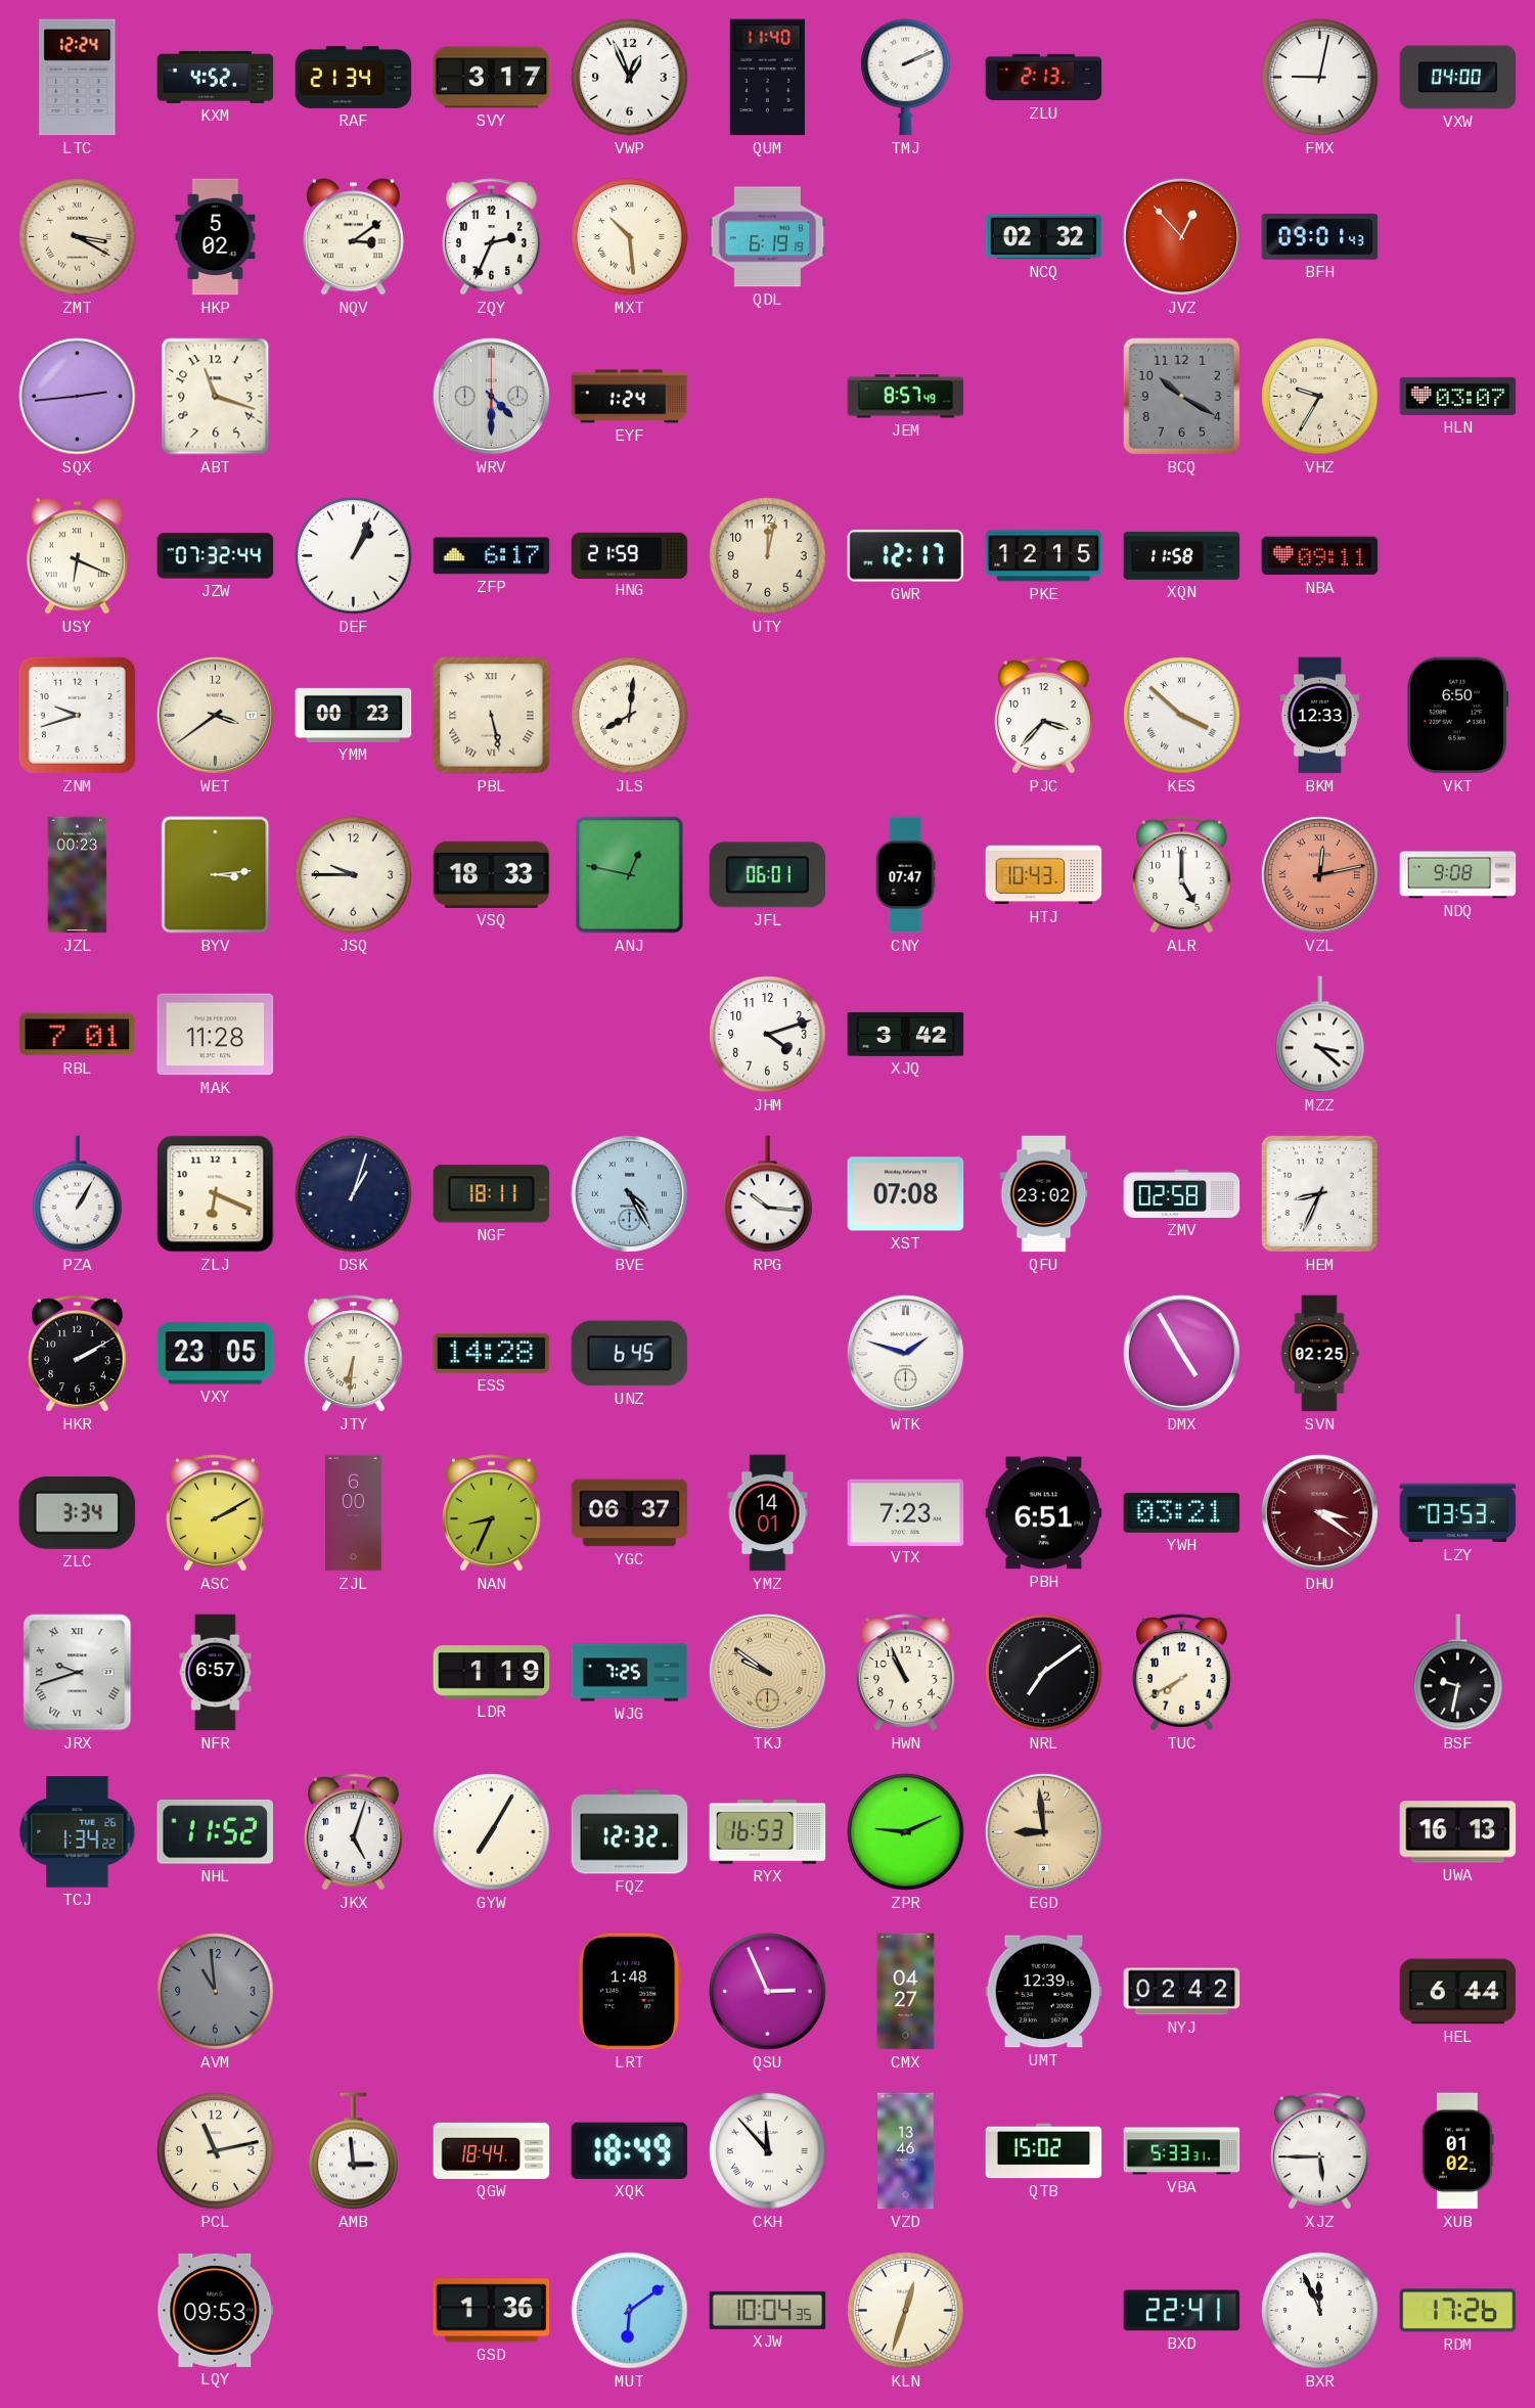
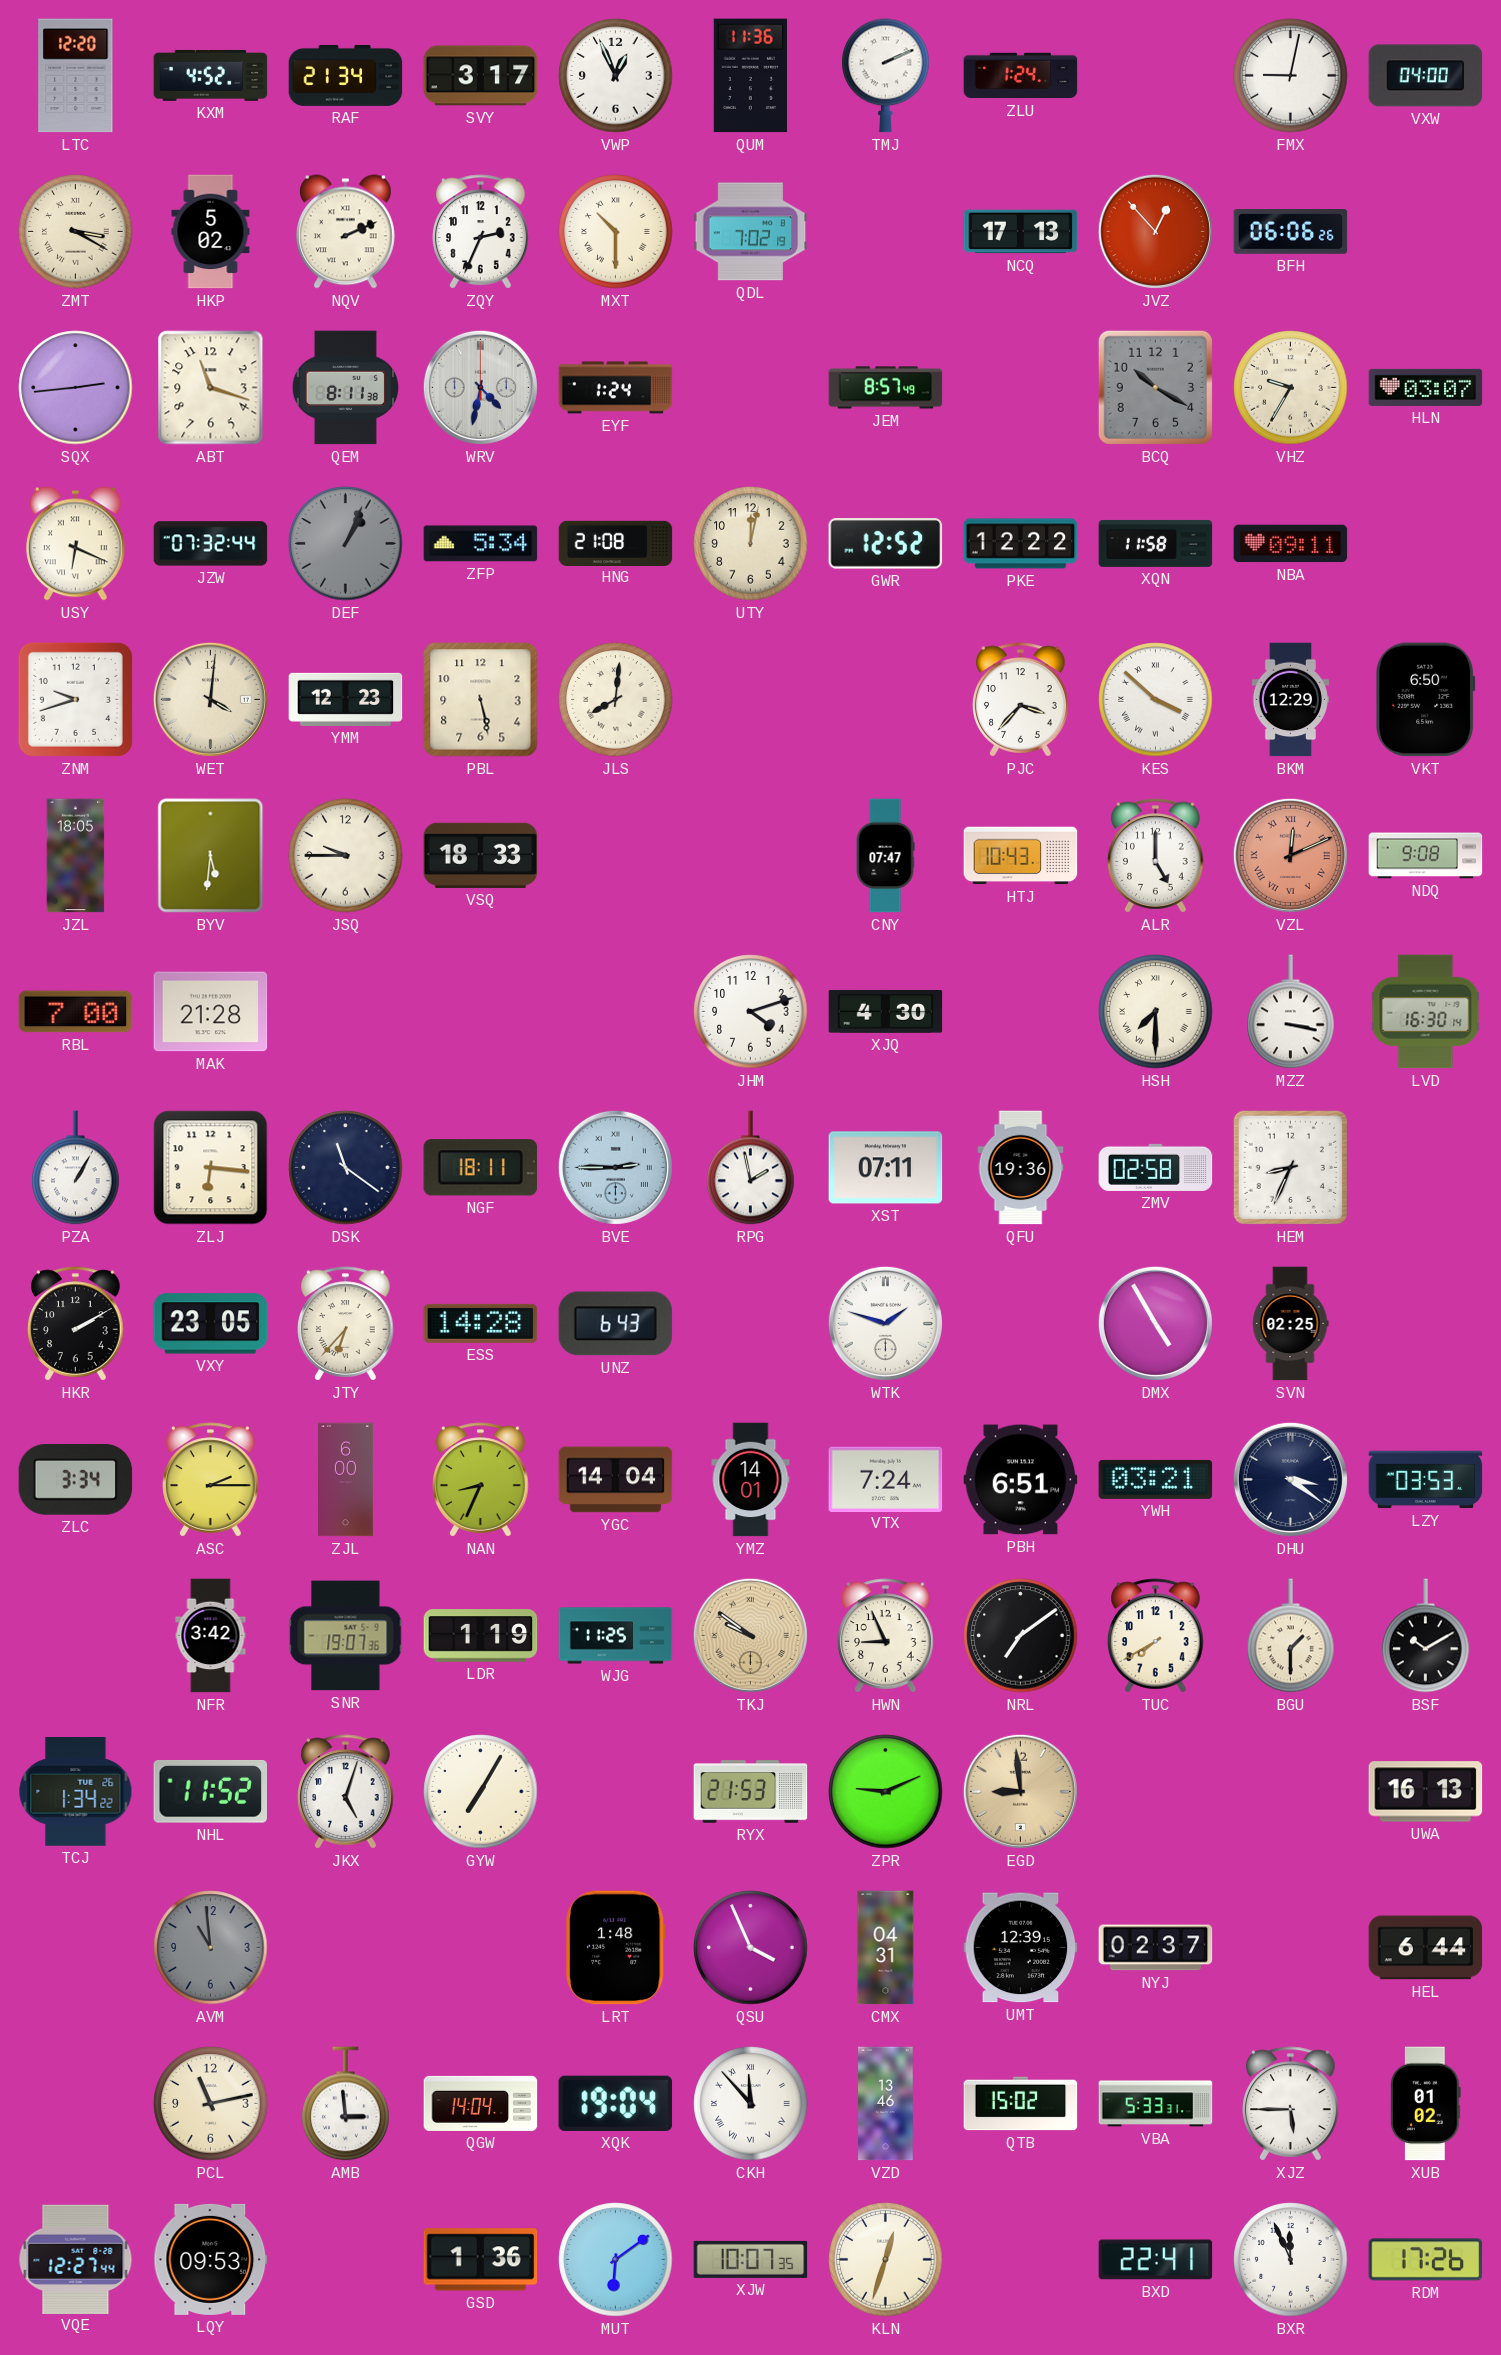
LTC: 12:24 -> 12:20 (76, 76)
QUM: 11:40 -> 11:36 (750, 76)
ZLU: 2:13 -> 1:24 (1021, 76)
NQV: 3:09 -> 2:11 (346, 232)
MXT: 10:29 -> 10:30 (616, 232)
QDL: 6:19 -> 7:02 (751, 232)
NCQ: 02:32 -> 17:13 (1021, 232)
BFH: 09:01 -> 06:06 (1291, 232)
QEM: none -> 8:11 (345, 388)
WRV: 4:30 -> 4:32 (480, 387)
DEF dial: white -> grey (346, 544)
ZFP: 6:17 -> 5:34 (481, 544)
HNG: 21:59 -> 21:08 (616, 543)
GWR: 12:17 -> 12:52 (886, 544)
PKE: 12:15 -> 12:22 (1021, 544)
WET: 3:39 -> 4:01 (210, 699)
YMM: 00:23 -> 12:23 (346, 699)
PBL numerals: Roman -> Arabic (481, 700)
BKM: 12:33 -> 12:29 (1290, 700)
JZL: 00:23 -> 18:05 (76, 856)
BYV: 3:14 -> 5:31 (211, 856)
ANJ: 12:47 -> none (630, 875)
JFL: 06:01 -> none (768, 875)
VZL: 12:13 -> 12:11 (1290, 855)
RBL: 7:01 -> 7:00 (76, 1012)
MAK: 11:28 -> 21:28 (211, 1012)
XJQ: 3:42 -> 4:30 (886, 1011)
HSH: none -> 7:30 (1156, 1012)
MZZ: 3:22 -> 3:17 (1291, 1012)
LVD: none -> 16:30 (1426, 1012)
ZLJ: 6:19 -> 6:16 (211, 1168)
DSK: 1:03 -> 11:21 (346, 1168)
BVE: 4:25 -> 2:45 (615, 1167)
RPG: 10:16 -> 1:58 (751, 1168)
XST: 07:08 -> 07:11 (886, 1168)
QFU: 23:02 -> 19:36 (1021, 1168)
JTY: 6:31 -> 6:37 (346, 1324)
UNZ: 6:45 -> 6:43 (616, 1324)
ASC: 2:10 -> 2:15 (211, 1480)
YGC: 06:37 -> 14:04 (616, 1480)
VTX: 7:23 -> 7:24 (886, 1479)
DHU dial: burgundy -> navy (1290, 1479)
JRX: 9:42 -> none (78, 1673)
NFR: 6:57 -> 3:42 (211, 1636)
SNR: none -> 19:07 (346, 1636)
WJG: 7:25 -> 11:25 (616, 1636)
HWN: 10:56 -> 8:56 (886, 1636)
BGU: none -> 1:30 (1291, 1636)
BSF: 9:32 -> 10:10 (1426, 1636)
FQZ: 12:32 -> none (630, 1832)
RYX: 16:53 -> 21:53 (751, 1792)
QSU: 2:56 -> 3:56 (751, 1948)
CMX: 04:27 -> 04:31 (886, 1948)
NYJ: 02:42 -> 02:37 (1156, 1948)
QGW: 18:44 -> 14:04 (481, 2103)
XQK: 18:49 -> 19:04 (616, 2103)
VQE: none -> 12:27 (76, 2259)
XJW: 10:04 -> 10:07 (751, 2259)
